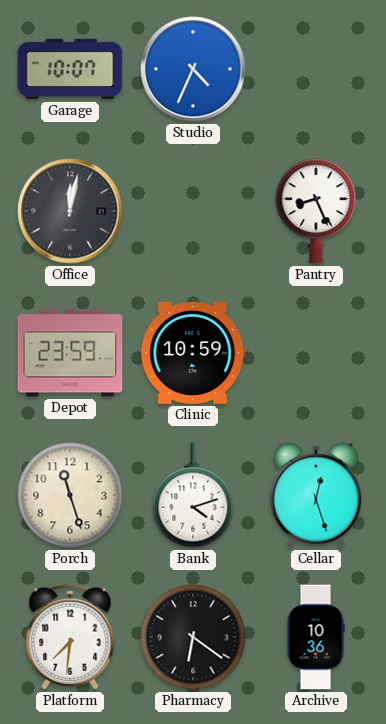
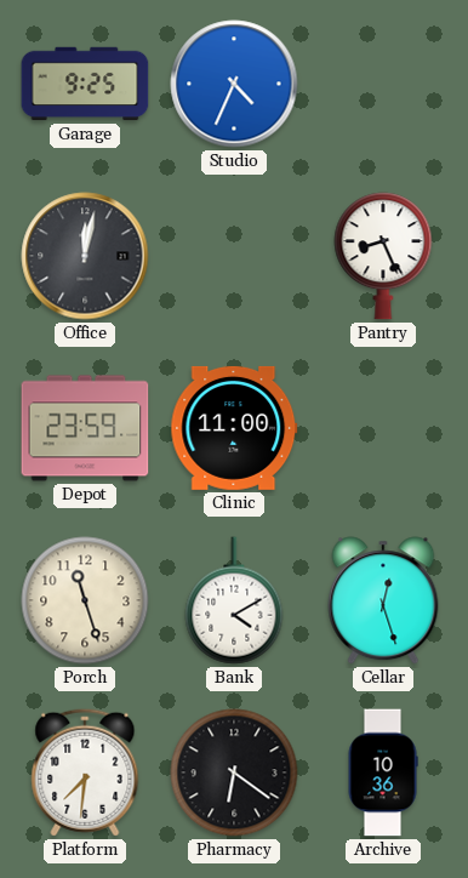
Garage: 10:07 -> 9:25 (85, 84)
Clinic: 10:59 -> 11:00 (234, 428)
Bank: 4:12 -> 4:10 (234, 600)
